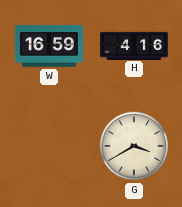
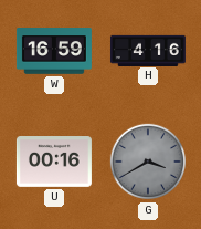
U: none -> 00:16 (54, 163)
G dial: cream -> grey (148, 162)
